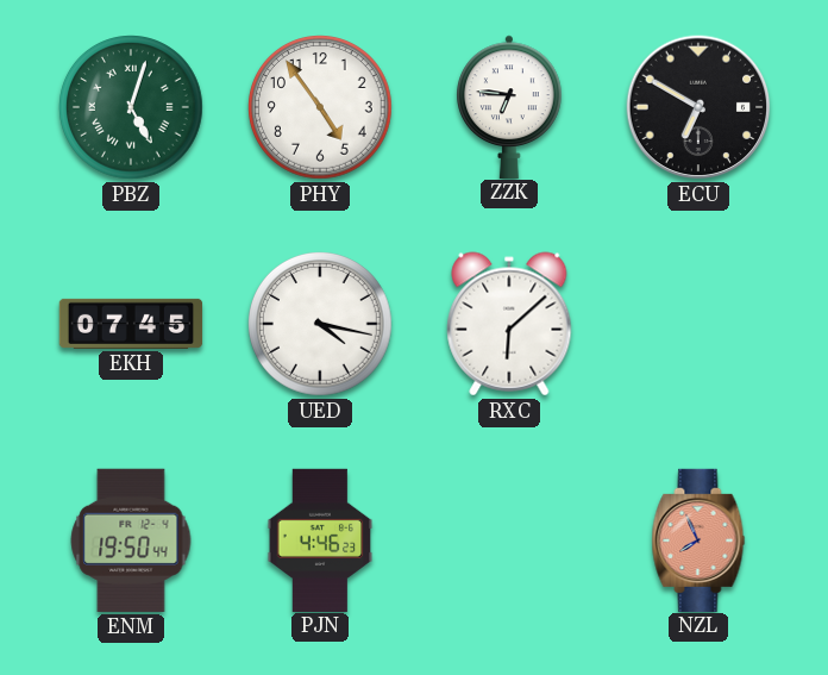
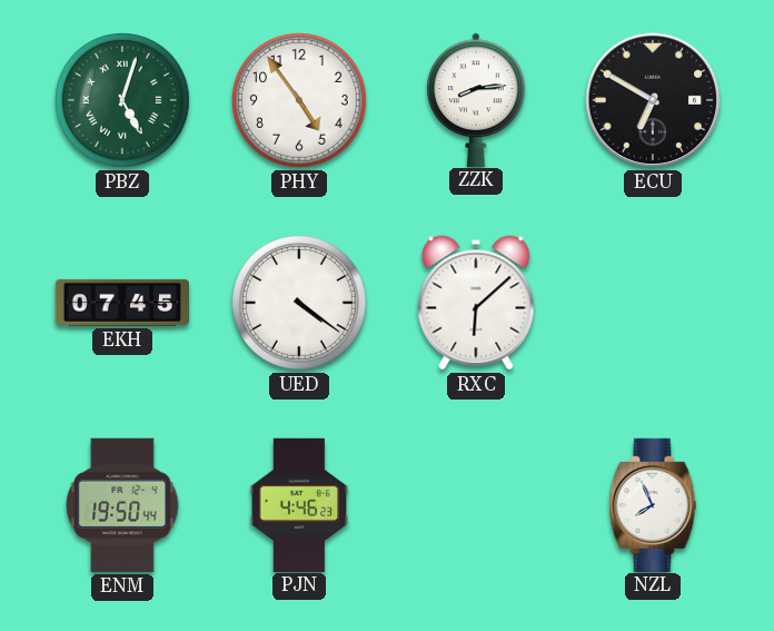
ZZK: 6:46 -> 8:14 (477, 99)
UED: 4:17 -> 4:21 (300, 304)
NZL dial: salmon -> white (653, 504)
